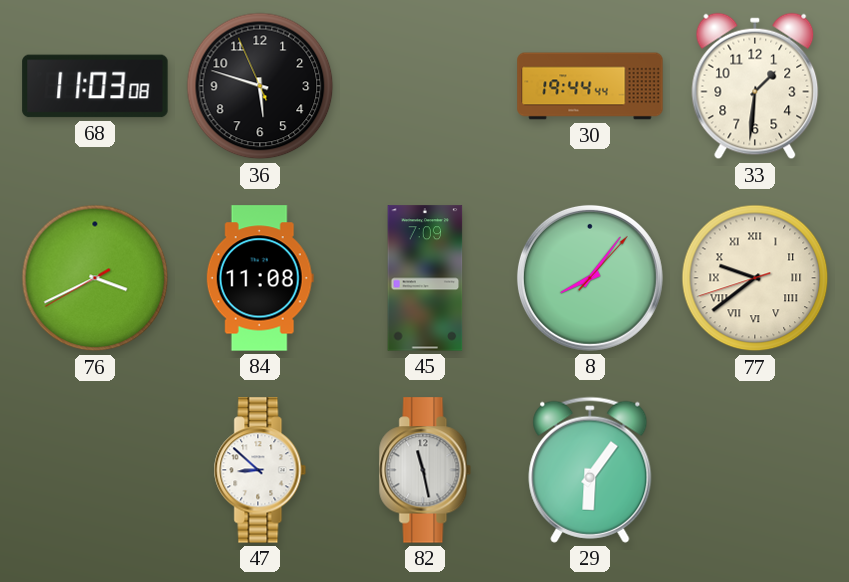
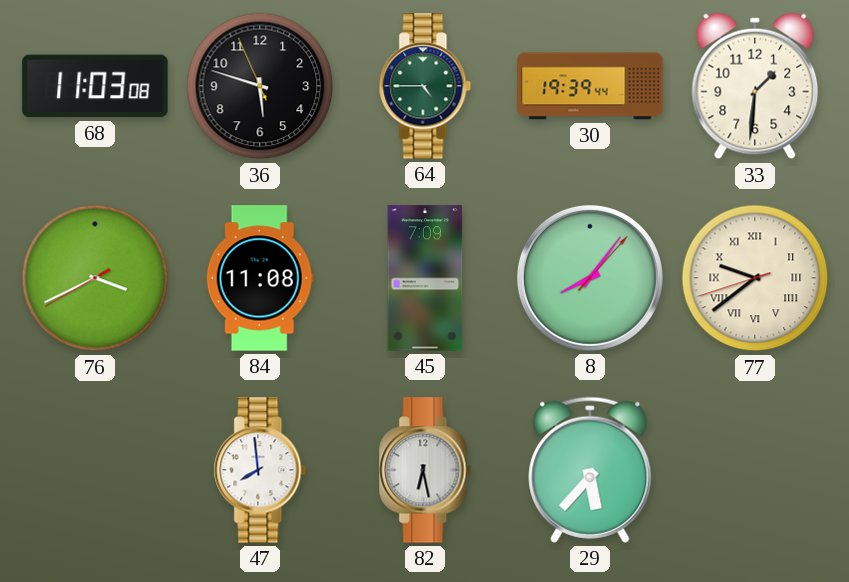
64: none -> 4:45 (425, 86)
30: 19:44 -> 19:39 (590, 86)
47: 8:52 -> 7:59 (260, 470)
82: 11:28 -> 6:28 (425, 470)
29: 6:06 -> 5:37 (590, 470)
